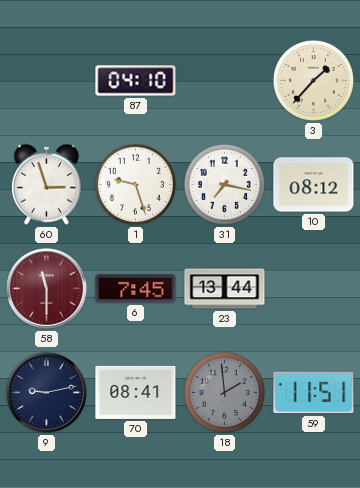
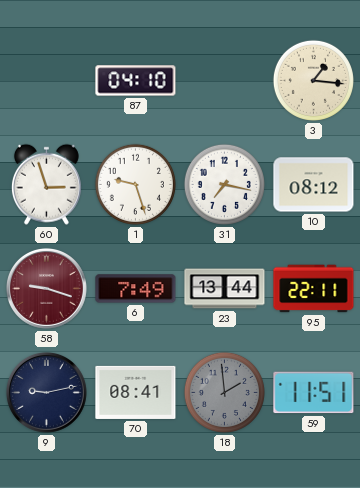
3: 1:37 -> 1:16 (313, 80)
58: 11:30 -> 9:18 (46, 288)
6: 7:45 -> 7:49 (136, 289)
95: none -> 22:11 (314, 289)
